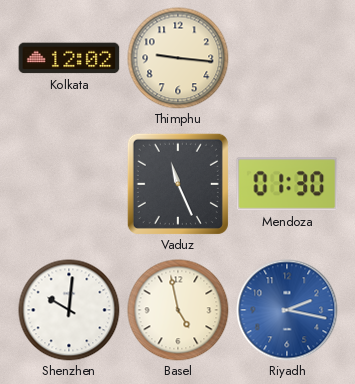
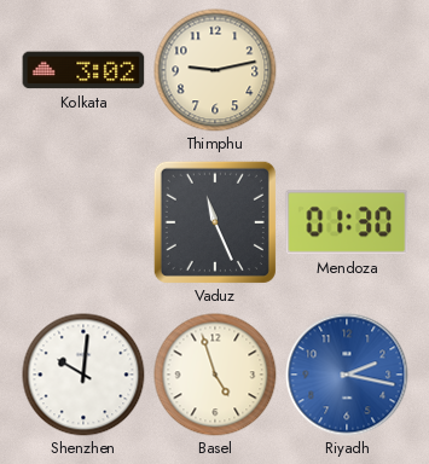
Kolkata: 12:02 -> 3:02 (83, 70)
Thimphu: 9:16 -> 9:13 (215, 70)
Basel: 4:58 -> 4:57 (215, 375)
